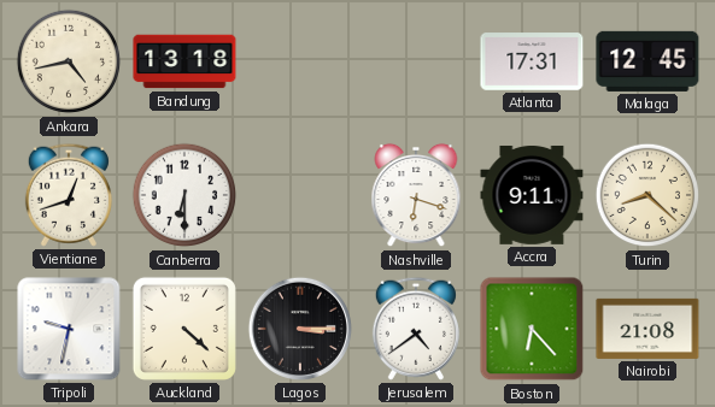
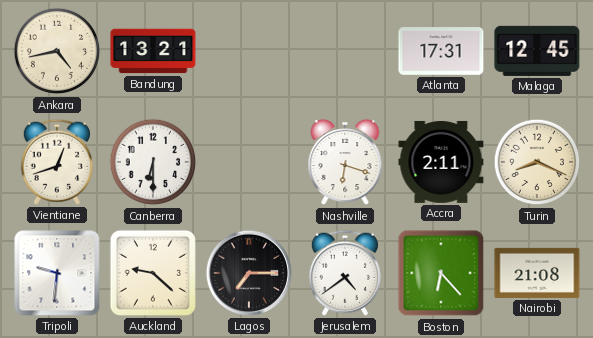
Bandung: 13:18 -> 13:21 (153, 51)
Accra: 9:11 -> 2:11 (441, 162)
Turin: 8:22 -> 8:19 (537, 162)
Tripoli: 9:32 -> 9:31 (57, 273)
Auckland: 4:22 -> 9:22 (153, 273)
Lagos: 3:15 -> 7:15 (249, 273)
